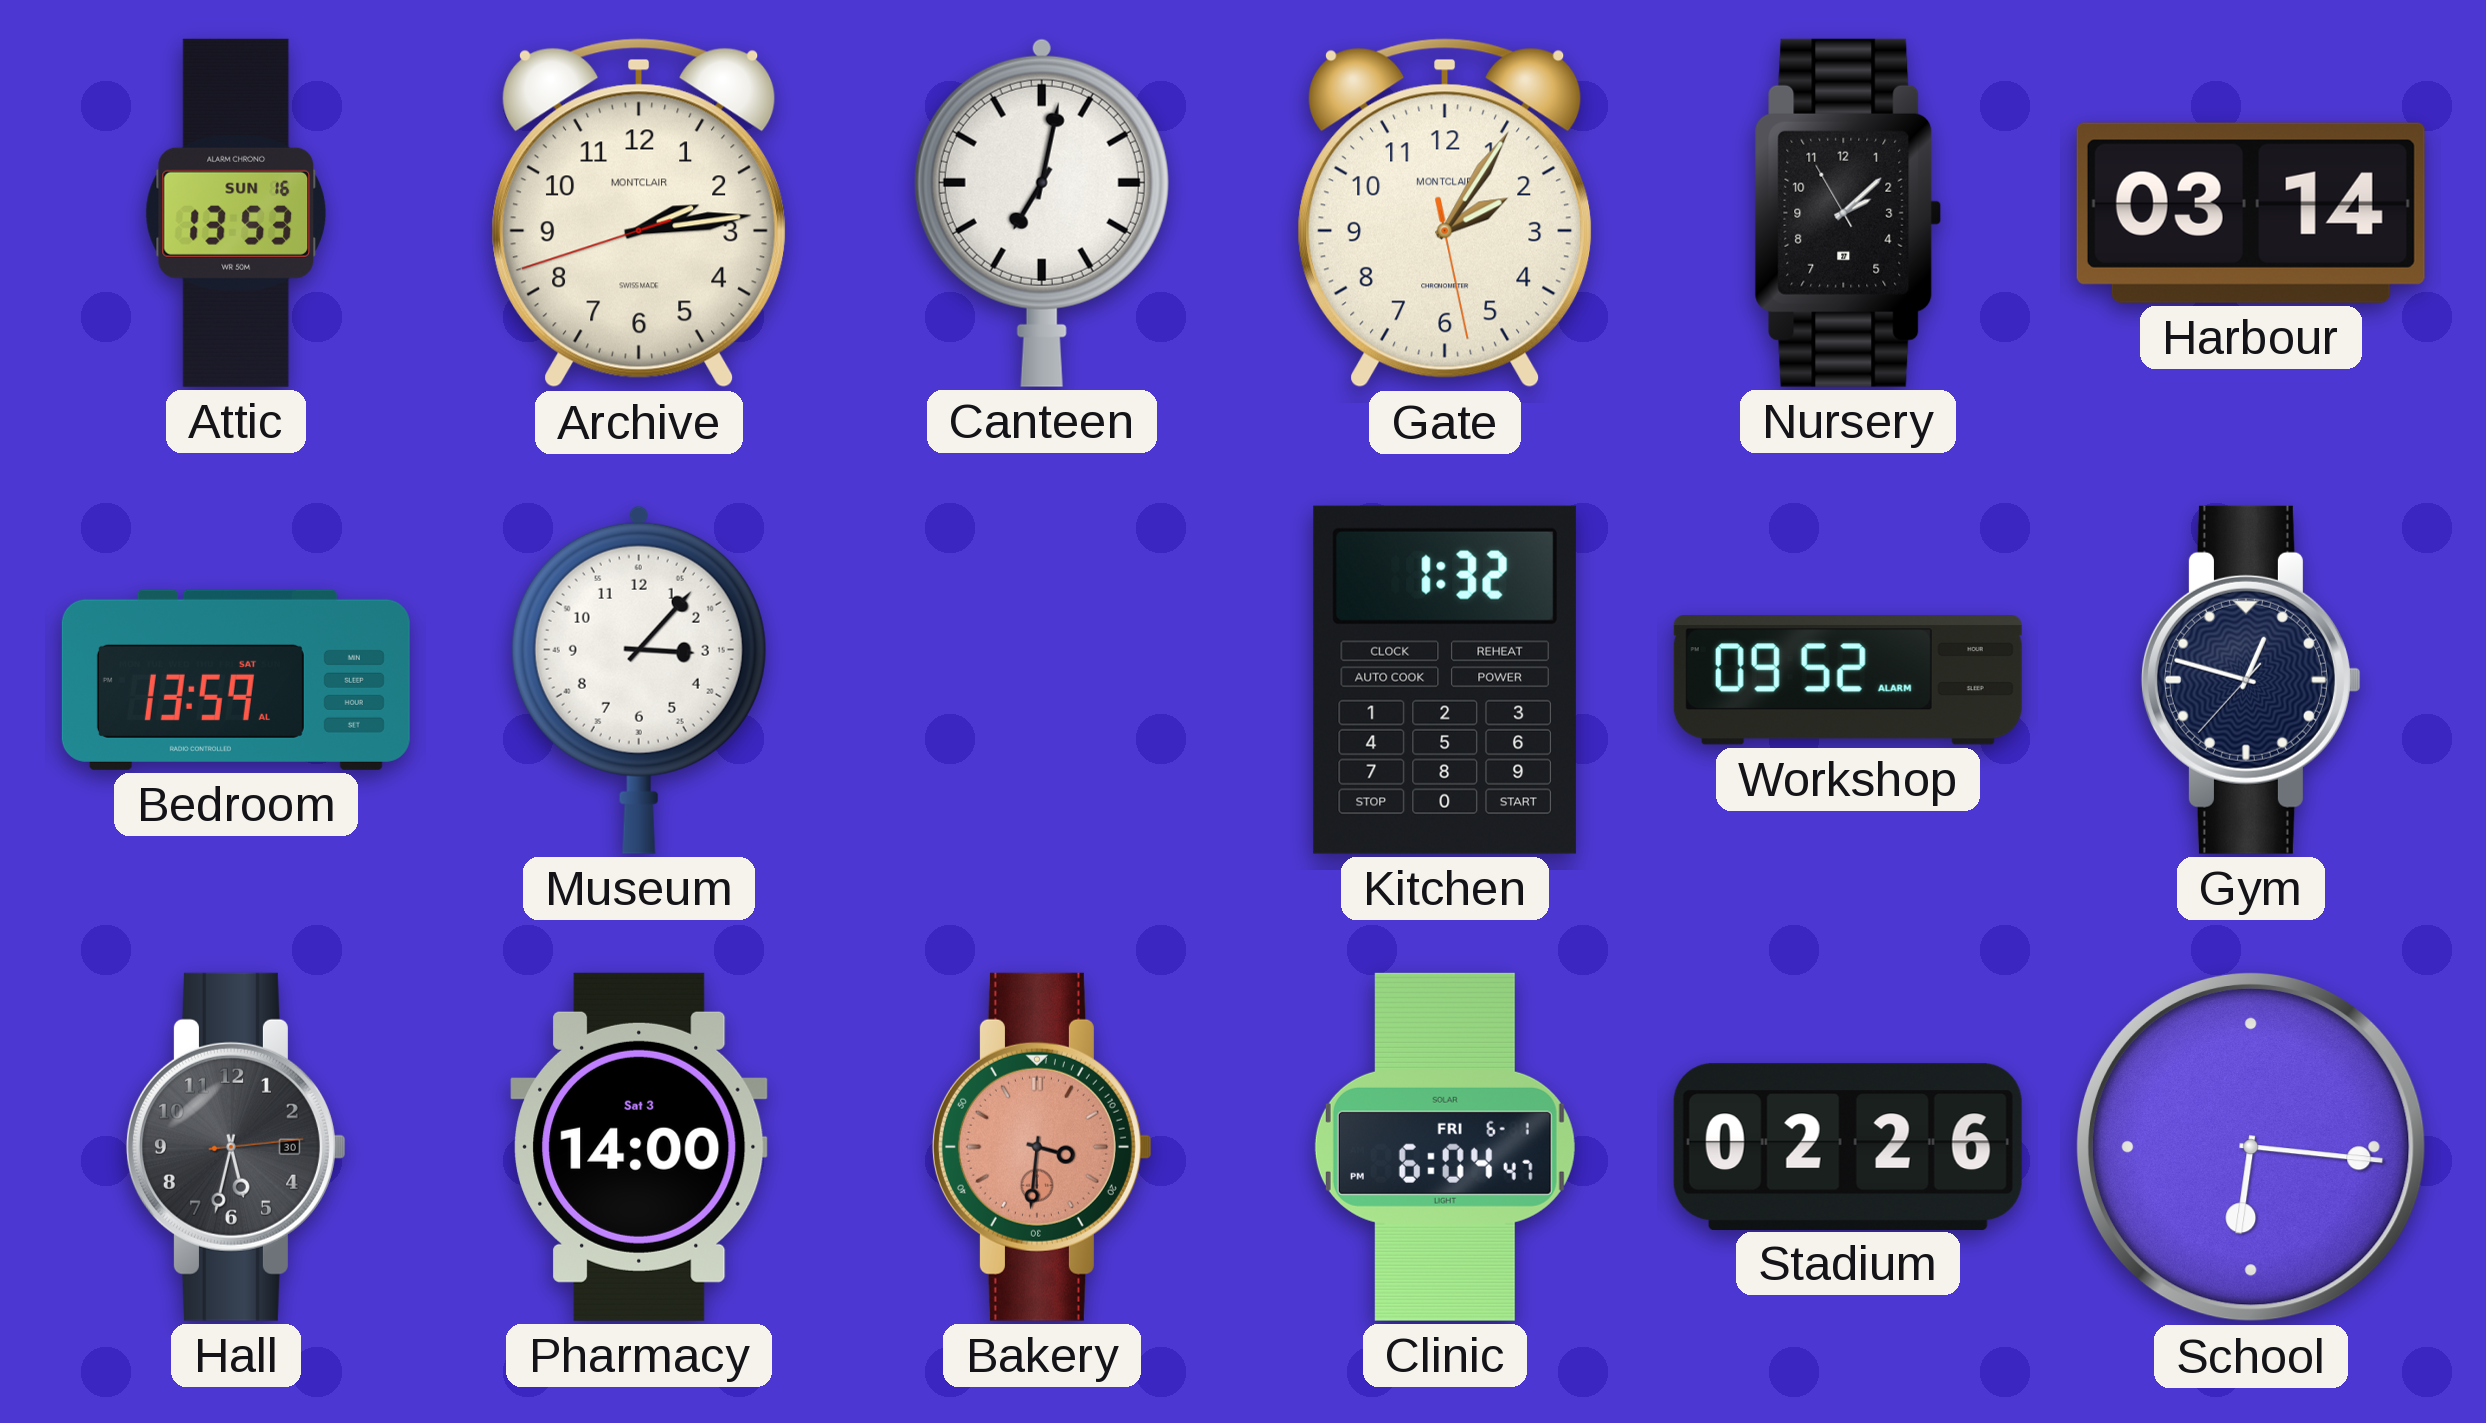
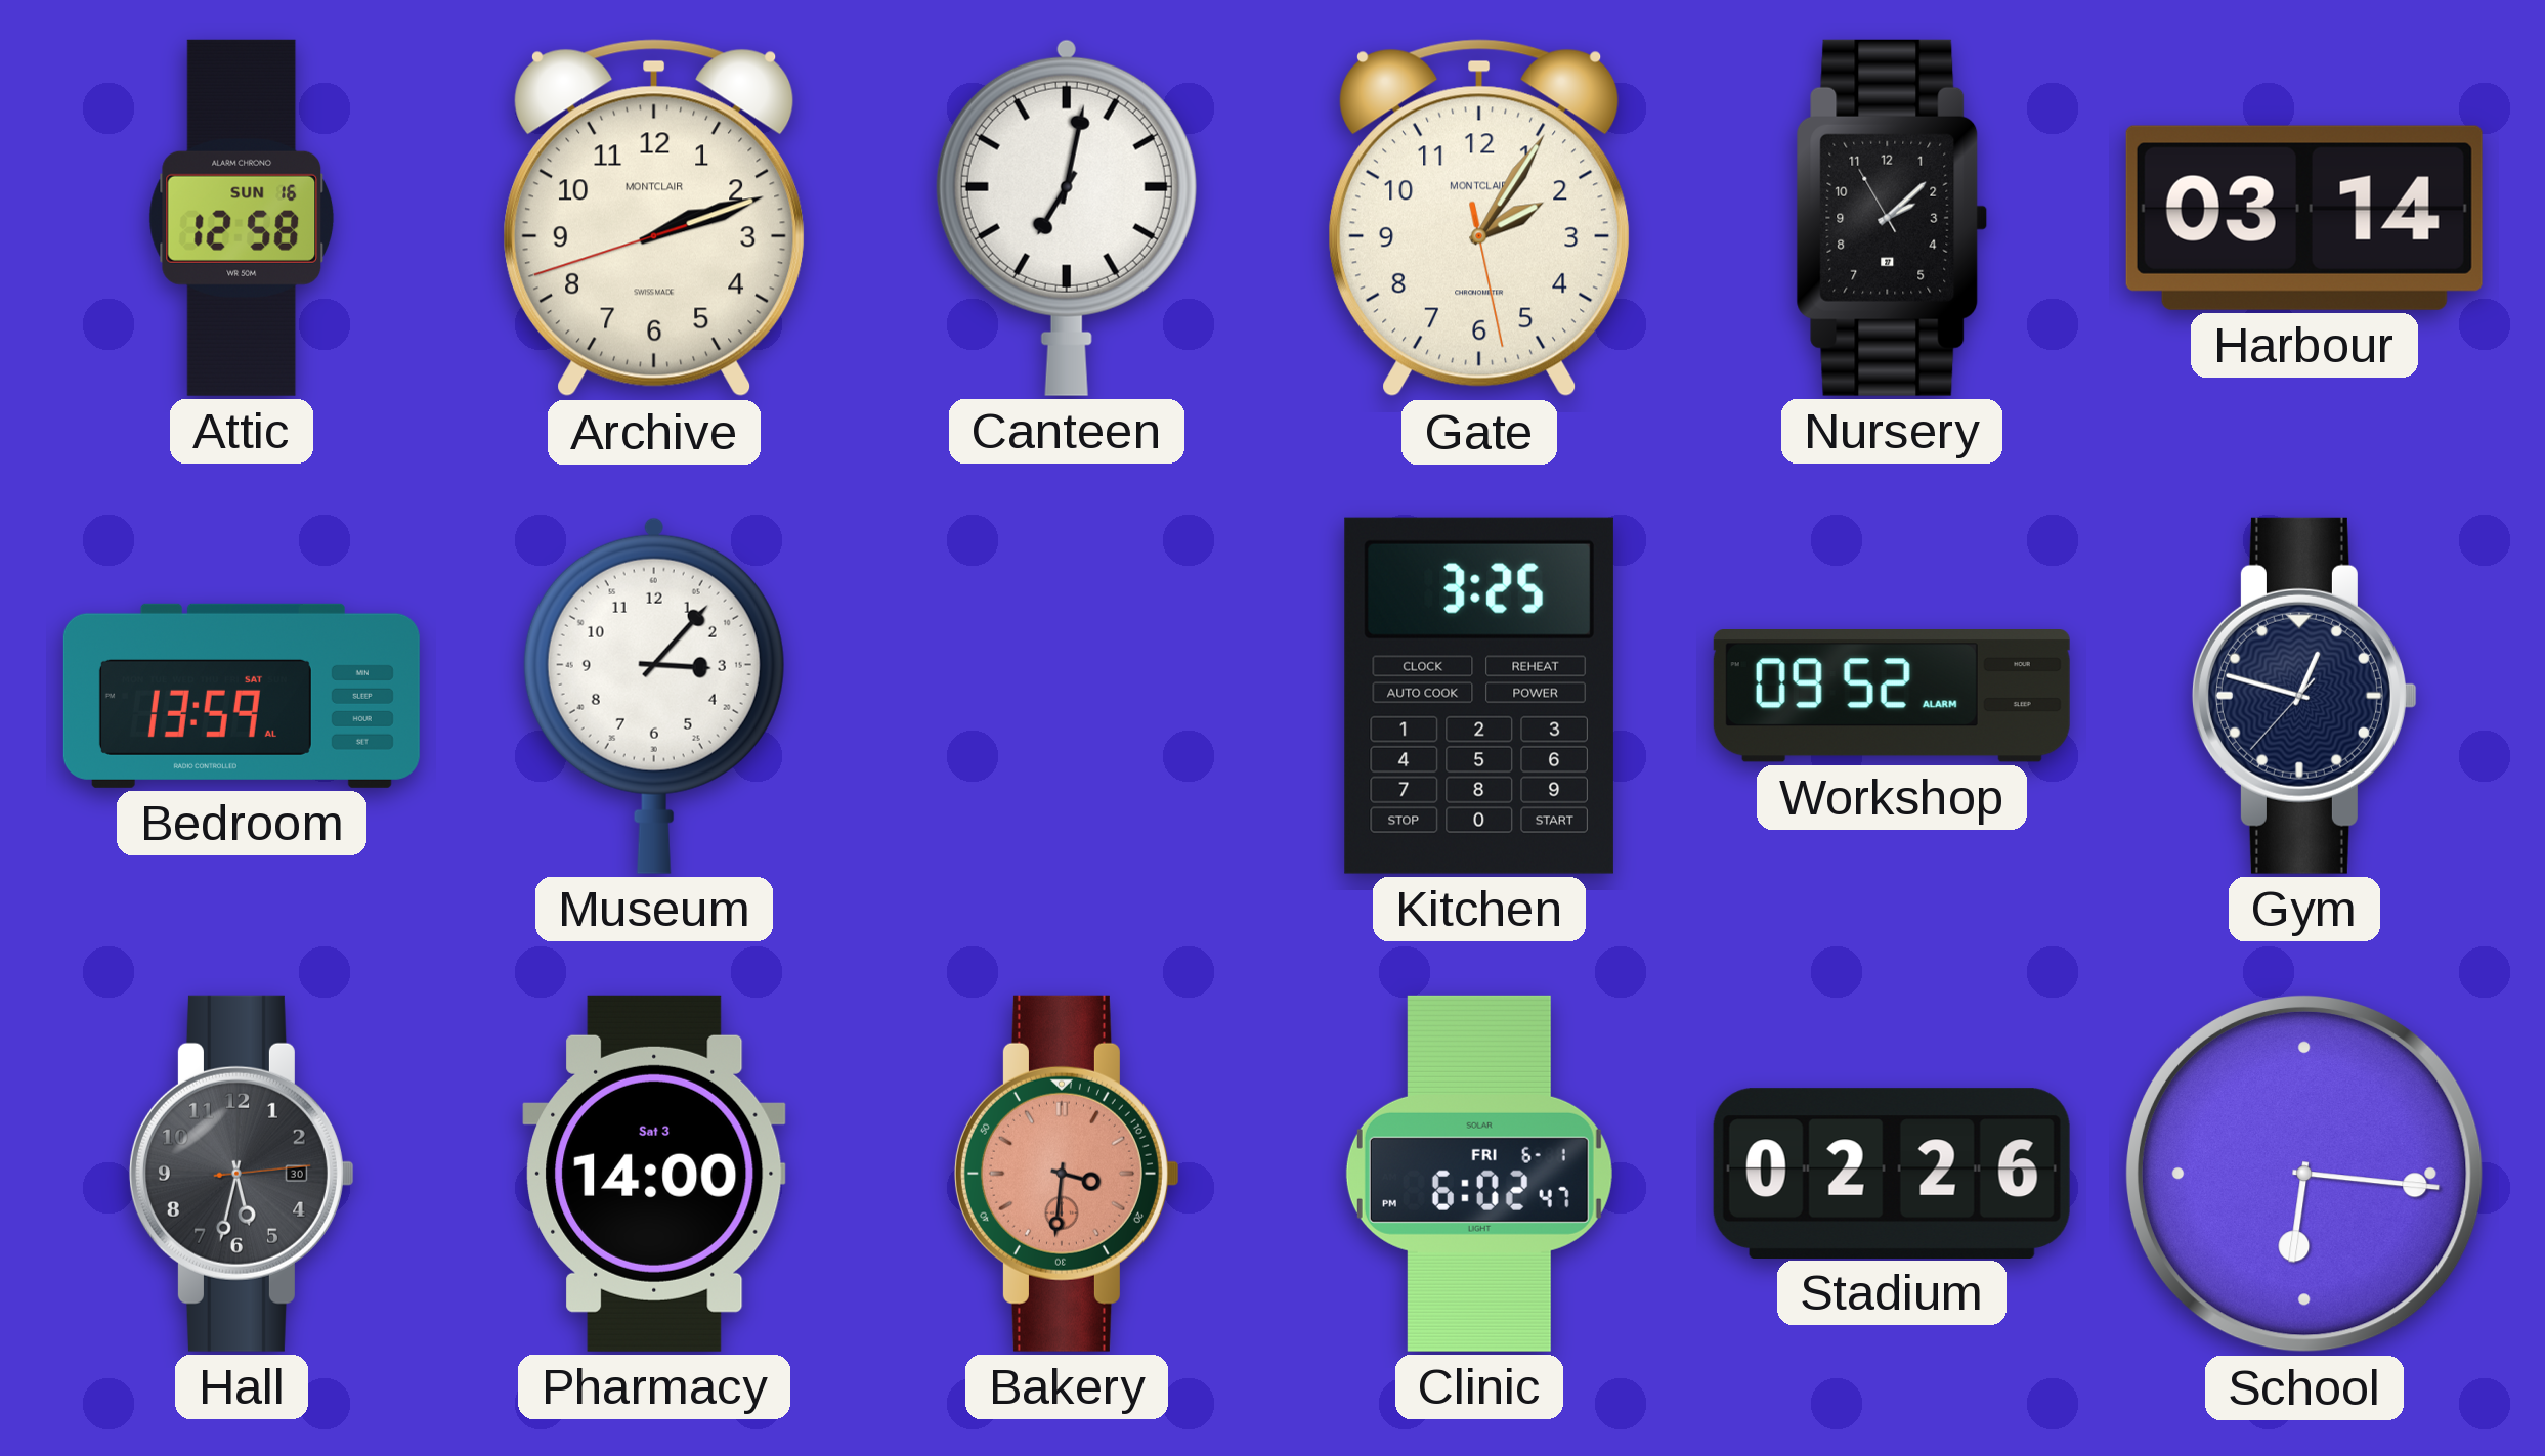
Attic: 13:53 -> 12:58 (241, 218)
Archive: 2:13 -> 2:11 (654, 218)
Kitchen: 1:32 -> 3:25 (1479, 696)
Clinic: 6:04 -> 6:02 (1479, 1174)
